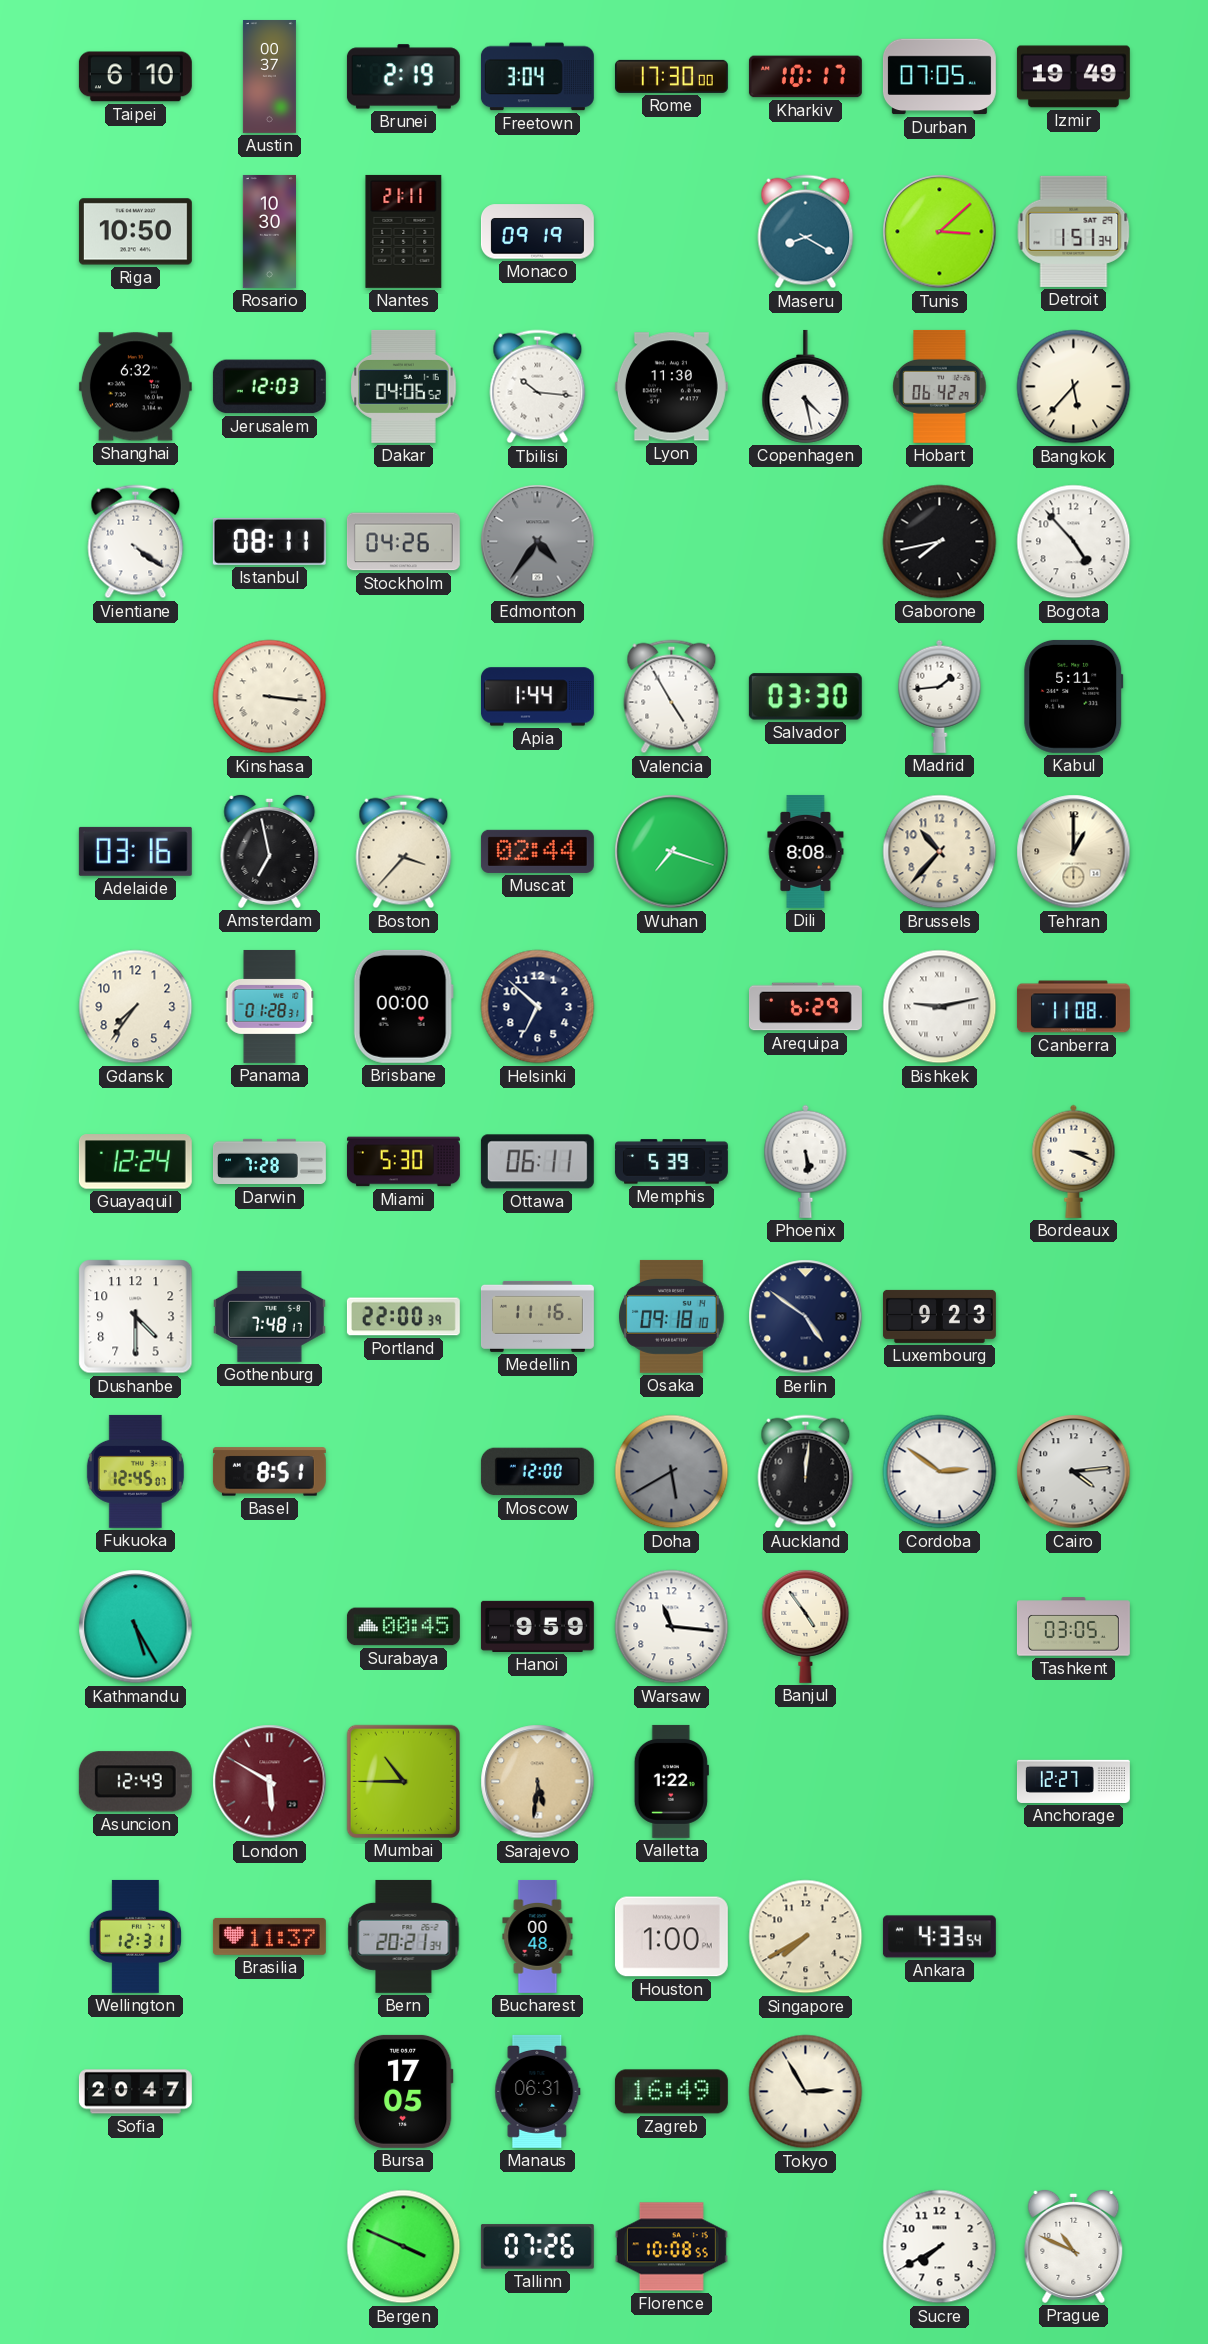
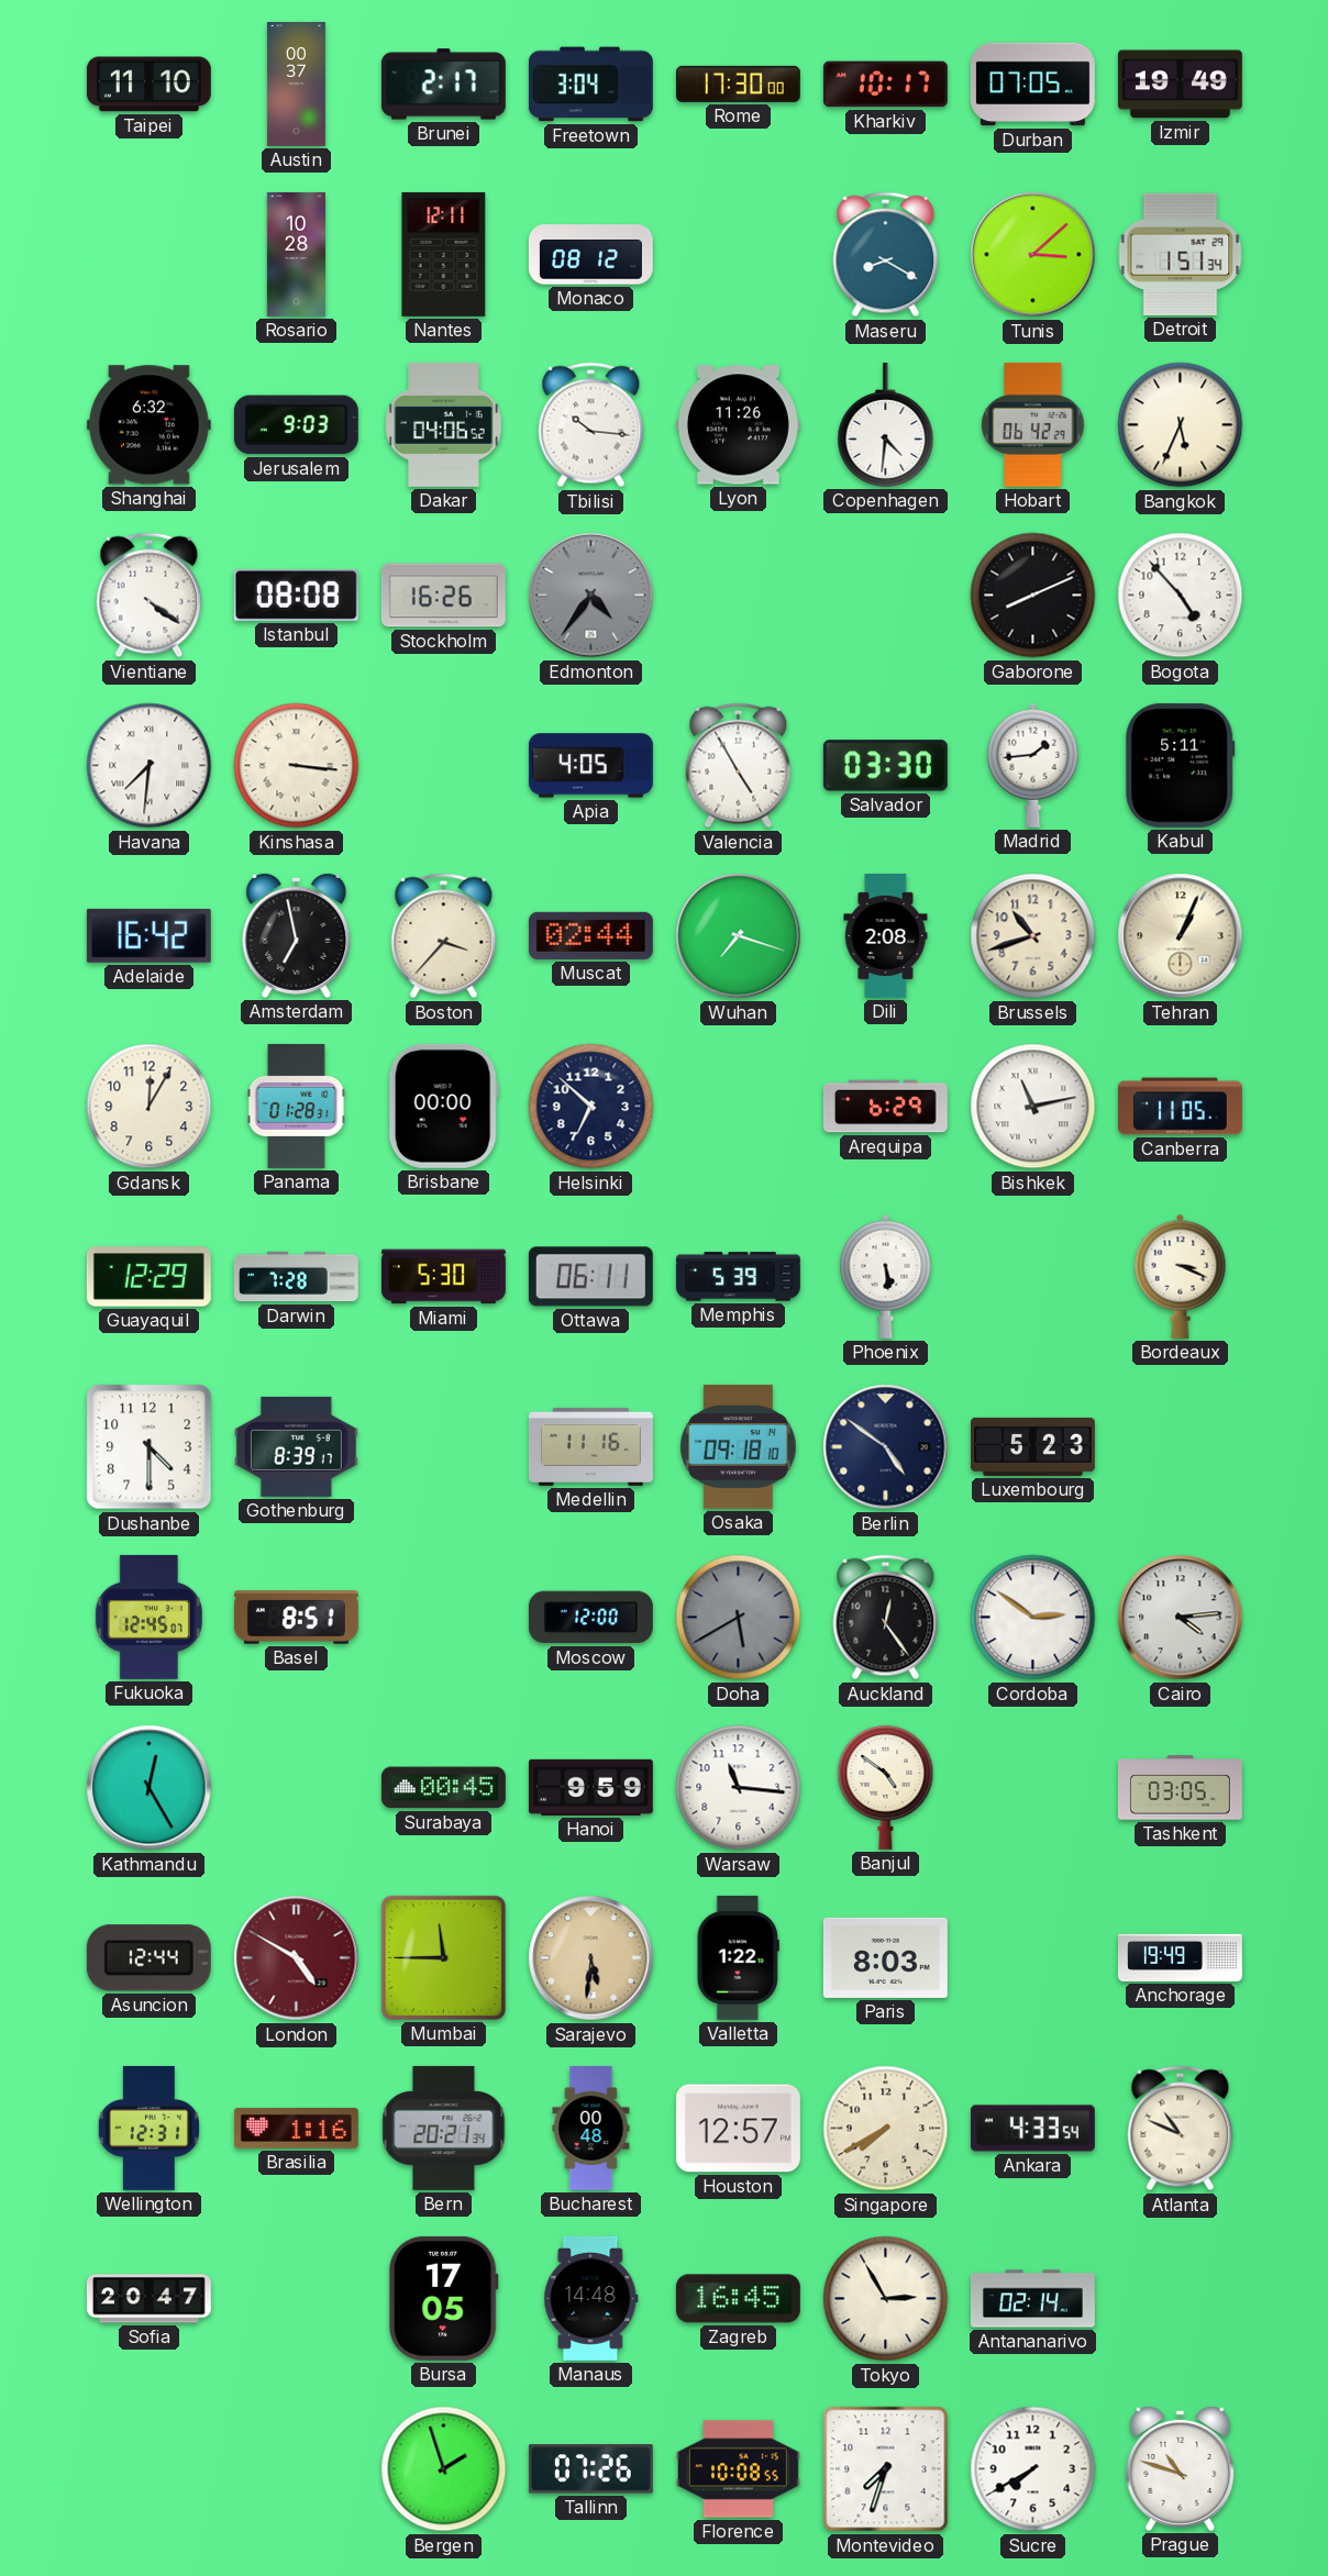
Taipei: 6:10 -> 11:10 (148, 85)
Brunei: 2:19 -> 2:17 (443, 85)
Riga: 10:50 -> none (135, 232)
Rosario: 10:30 -> 10:28 (296, 254)
Nantes: 21:11 -> 12:11 (444, 254)
Monaco: 09:19 -> 08:12 (590, 255)
Jerusalem: 12:03 -> 9:03 (296, 425)
Lyon: 11:30 -> 11:26 (738, 425)
Copenhagen: 4:28 -> 4:31 (886, 424)
Bangkok: 5:37 -> 5:34 (1181, 425)
Istanbul: 08:11 -> 08:08 (296, 595)
Stockholm: 04:26 -> 16:26 (443, 596)
Gaborone: 7:43 -> 8:11 (1033, 596)
Havana: none -> 7:31 (150, 766)
Apia: 1:44 -> 4:05 (590, 766)
Adelaide: 03:16 -> 16:42 (148, 935)
Dili: 8:08 -> 2:08 (886, 935)
Brussels: 10:37 -> 10:42 (1033, 936)
Tehran: 1:00 -> 1:04 (1181, 936)
Gdansk: 7:36 -> 12:05 (150, 1107)
Bishkek: 9:13 -> 11:13 (1033, 1107)
Canberra: 11:08 -> 11:05 (1180, 1107)
Guayaquil: 12:24 -> 12:29 (148, 1277)
Gothenburg: 7:48 -> 8:39 (296, 1446)
Portland: 22:00 -> none (403, 1317)
Luxembourg: 9:23 -> 5:23 (1032, 1446)
Auckland: 12:01 -> 12:24 (886, 1618)
Kathmandu: 5:25 -> 12:25 (150, 1788)
Banjul: 4:54 -> 4:51 (886, 1787)
Asuncion: 12:49 -> 12:44 (148, 1958)
London: 5:50 -> 4:50 (297, 1958)
Mumbai: 10:45 -> 11:45 (443, 1957)
Paris: none -> 8:03 (885, 1957)
Anchorage: 12:27 -> 19:49 (1180, 1957)
Brasilia: 11:37 -> 1:16 (296, 2128)
Houston: 1:00 -> 12:57 (738, 2129)
Atlanta: none -> 10:49 (1181, 2129)
Manaus: 06:31 -> 14:48 (591, 2298)
Zagreb: 16:49 -> 16:45 (738, 2299)
Antananarivo: none -> 02:14 (1032, 2299)
Bergen: 3:49 -> 1:57 (444, 2469)
Montevideo: none -> 7:33 (886, 2469)
Prague: 10:49 -> 10:48 (1181, 2468)
